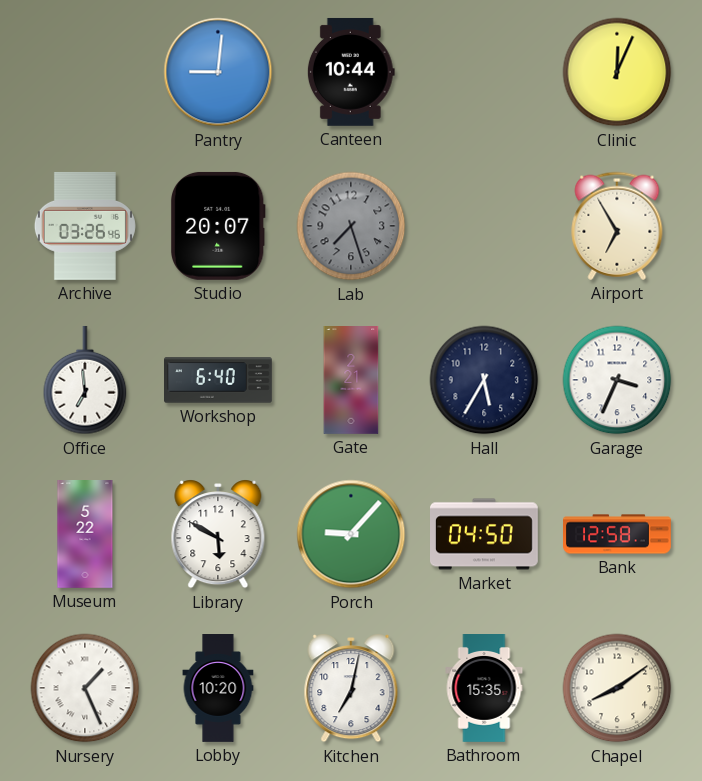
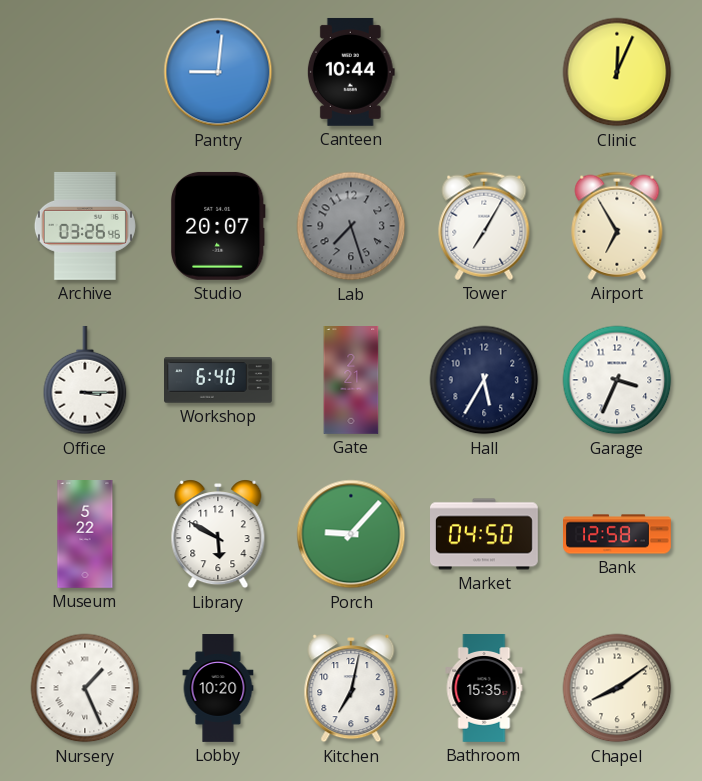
Tower: none -> 7:05 (484, 226)
Office: 6:59 -> 3:15 (85, 380)
